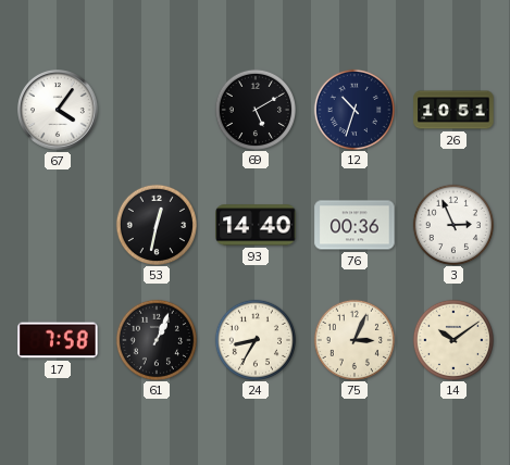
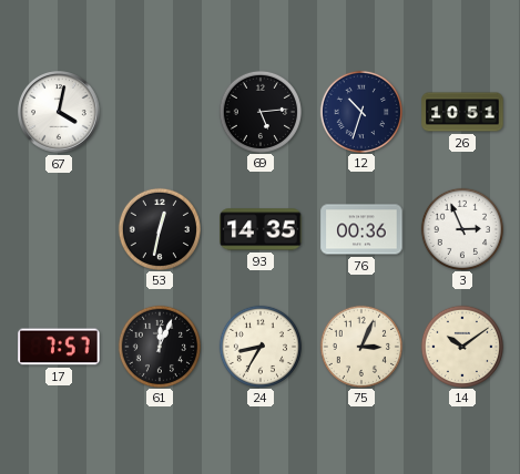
67: 4:06 -> 4:02 (59, 112)
69: 5:10 -> 5:14 (259, 111)
93: 14:40 -> 14:35 (261, 229)
17: 7:58 -> 7:57 (59, 347)
61: 1:04 -> 12:04 (159, 346)
